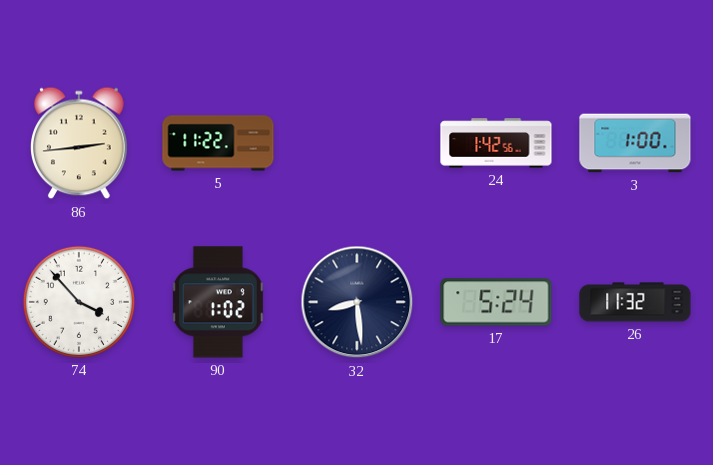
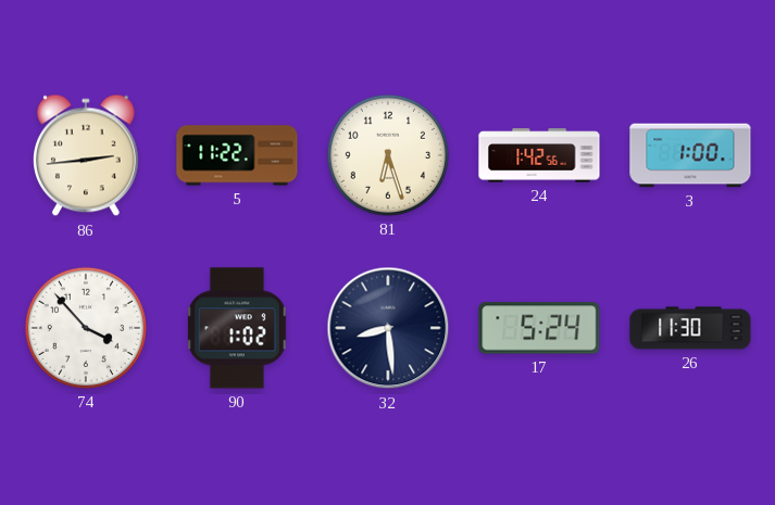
81: none -> 6:27 (388, 155)
26: 11:32 -> 11:30 (690, 328)
